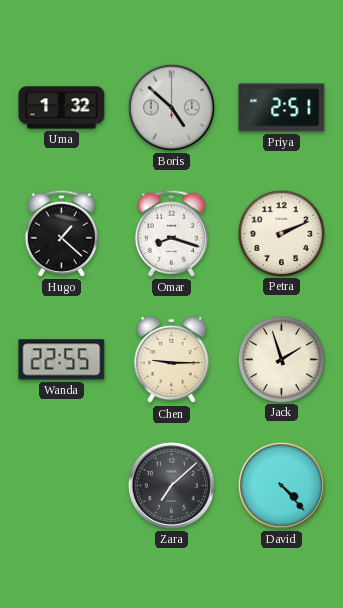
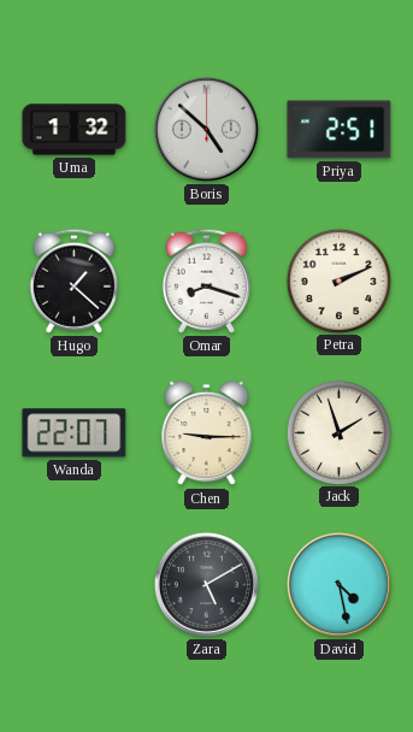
Wanda: 22:55 -> 22:07 (75, 433)
Zara: 7:08 -> 5:10 (206, 584)
David: 4:23 -> 4:28 (338, 584)
